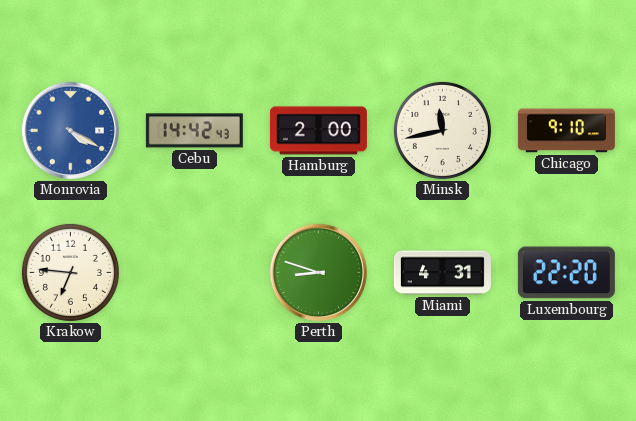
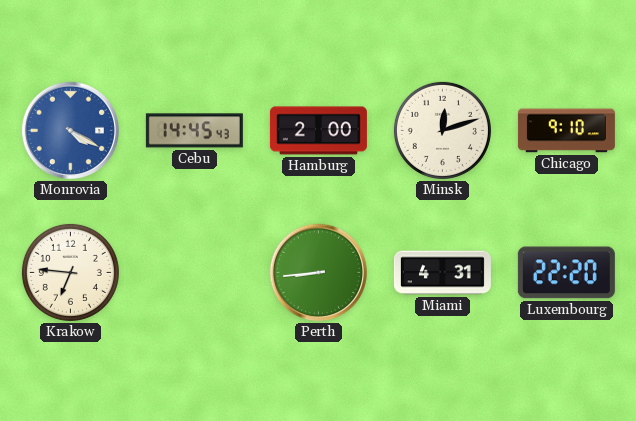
Cebu: 14:42 -> 14:45 (194, 131)
Minsk: 11:43 -> 12:12 (442, 130)
Perth: 8:48 -> 8:44 (318, 272)
